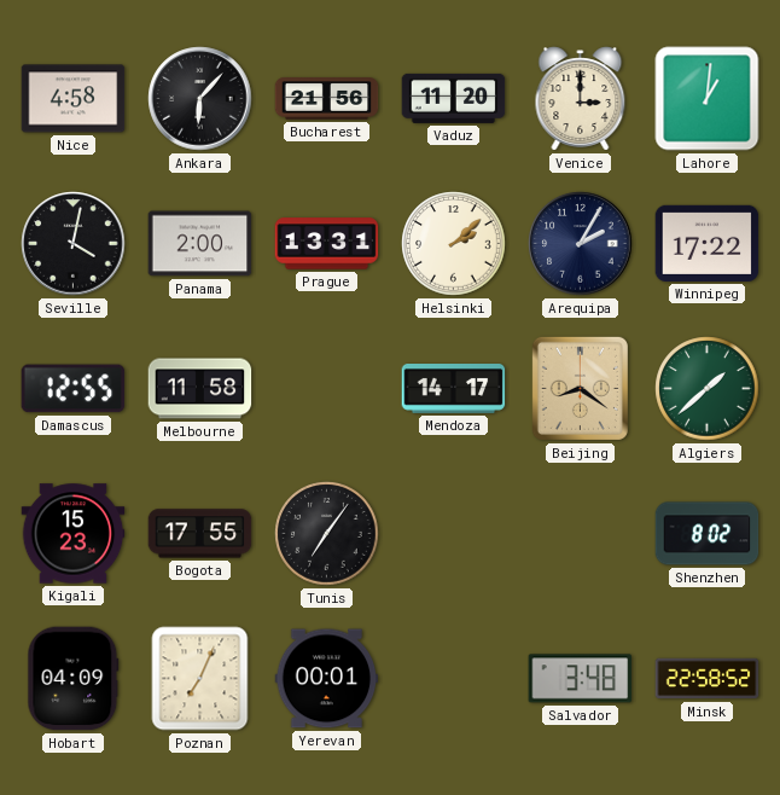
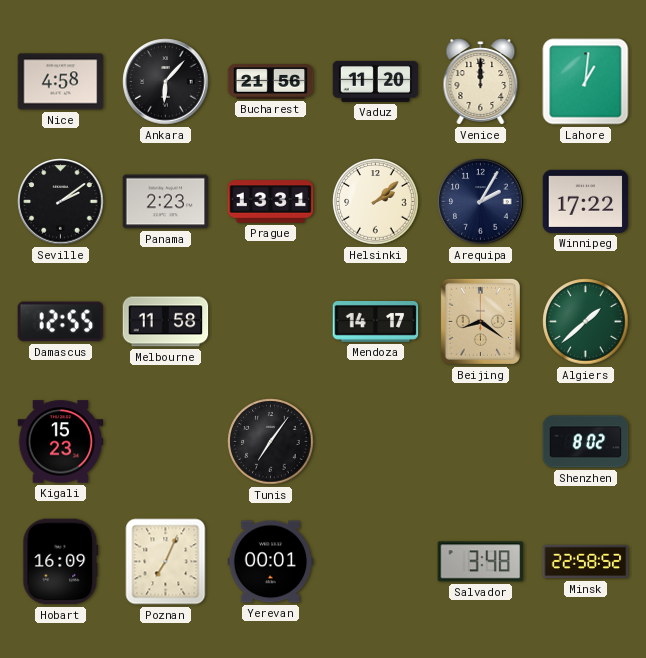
Venice: 3:00 -> 12:00 (481, 82)
Seville: 4:02 -> 2:09 (61, 202)
Panama: 2:00 -> 2:23 (166, 202)
Bogota: 17:55 -> none (200, 534)
Hobart: 04:09 -> 16:09 (61, 562)
